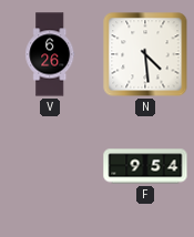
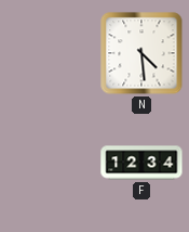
V: 6:26 -> none (50, 54)
F: 9:54 -> 12:34 (141, 163)
